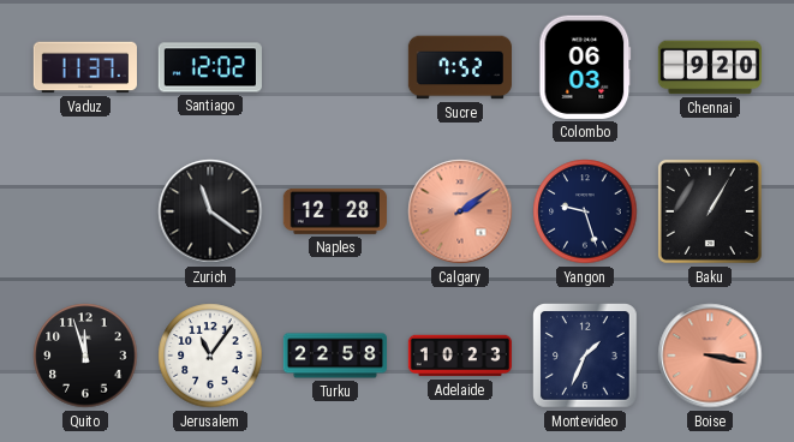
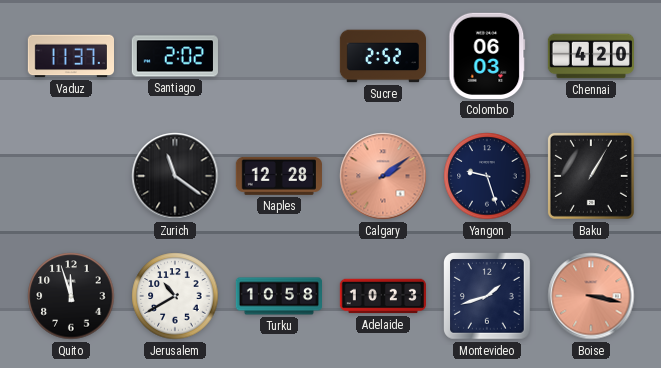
Santiago: 12:02 -> 2:02 (175, 56)
Sucre: 7:52 -> 2:52 (382, 56)
Chennai: 9:20 -> 4:20 (590, 56)
Jerusalem: 11:06 -> 10:40 (175, 296)
Turku: 22:58 -> 10:58 (278, 296)
Montevideo: 1:34 -> 1:42 (488, 297)
